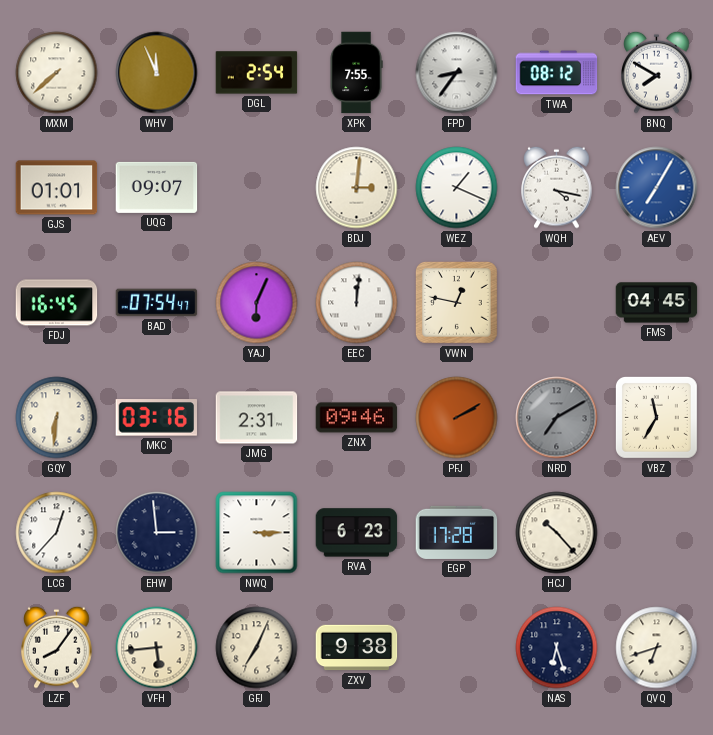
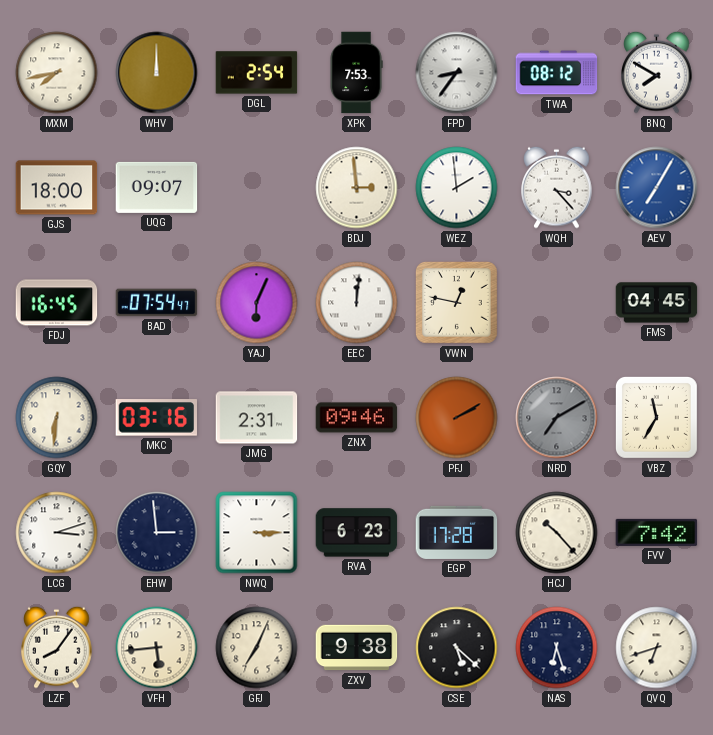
MXM: 7:38 -> 7:43 (57, 73)
WHV: 11:56 -> 12:00 (157, 73)
XPK: 7:55 -> 7:53 (356, 73)
GJS: 01:01 -> 18:00 (57, 188)
BDJ: 3:01 -> 2:59 (357, 188)
WEZ: 1:19 -> 1:59 (457, 188)
WQH: 4:17 -> 3:23 (557, 187)
LCG: 12:37 -> 3:12 (57, 533)
FVV: none -> 7:42 (657, 532)
CSE: none -> 5:22 (457, 648)
